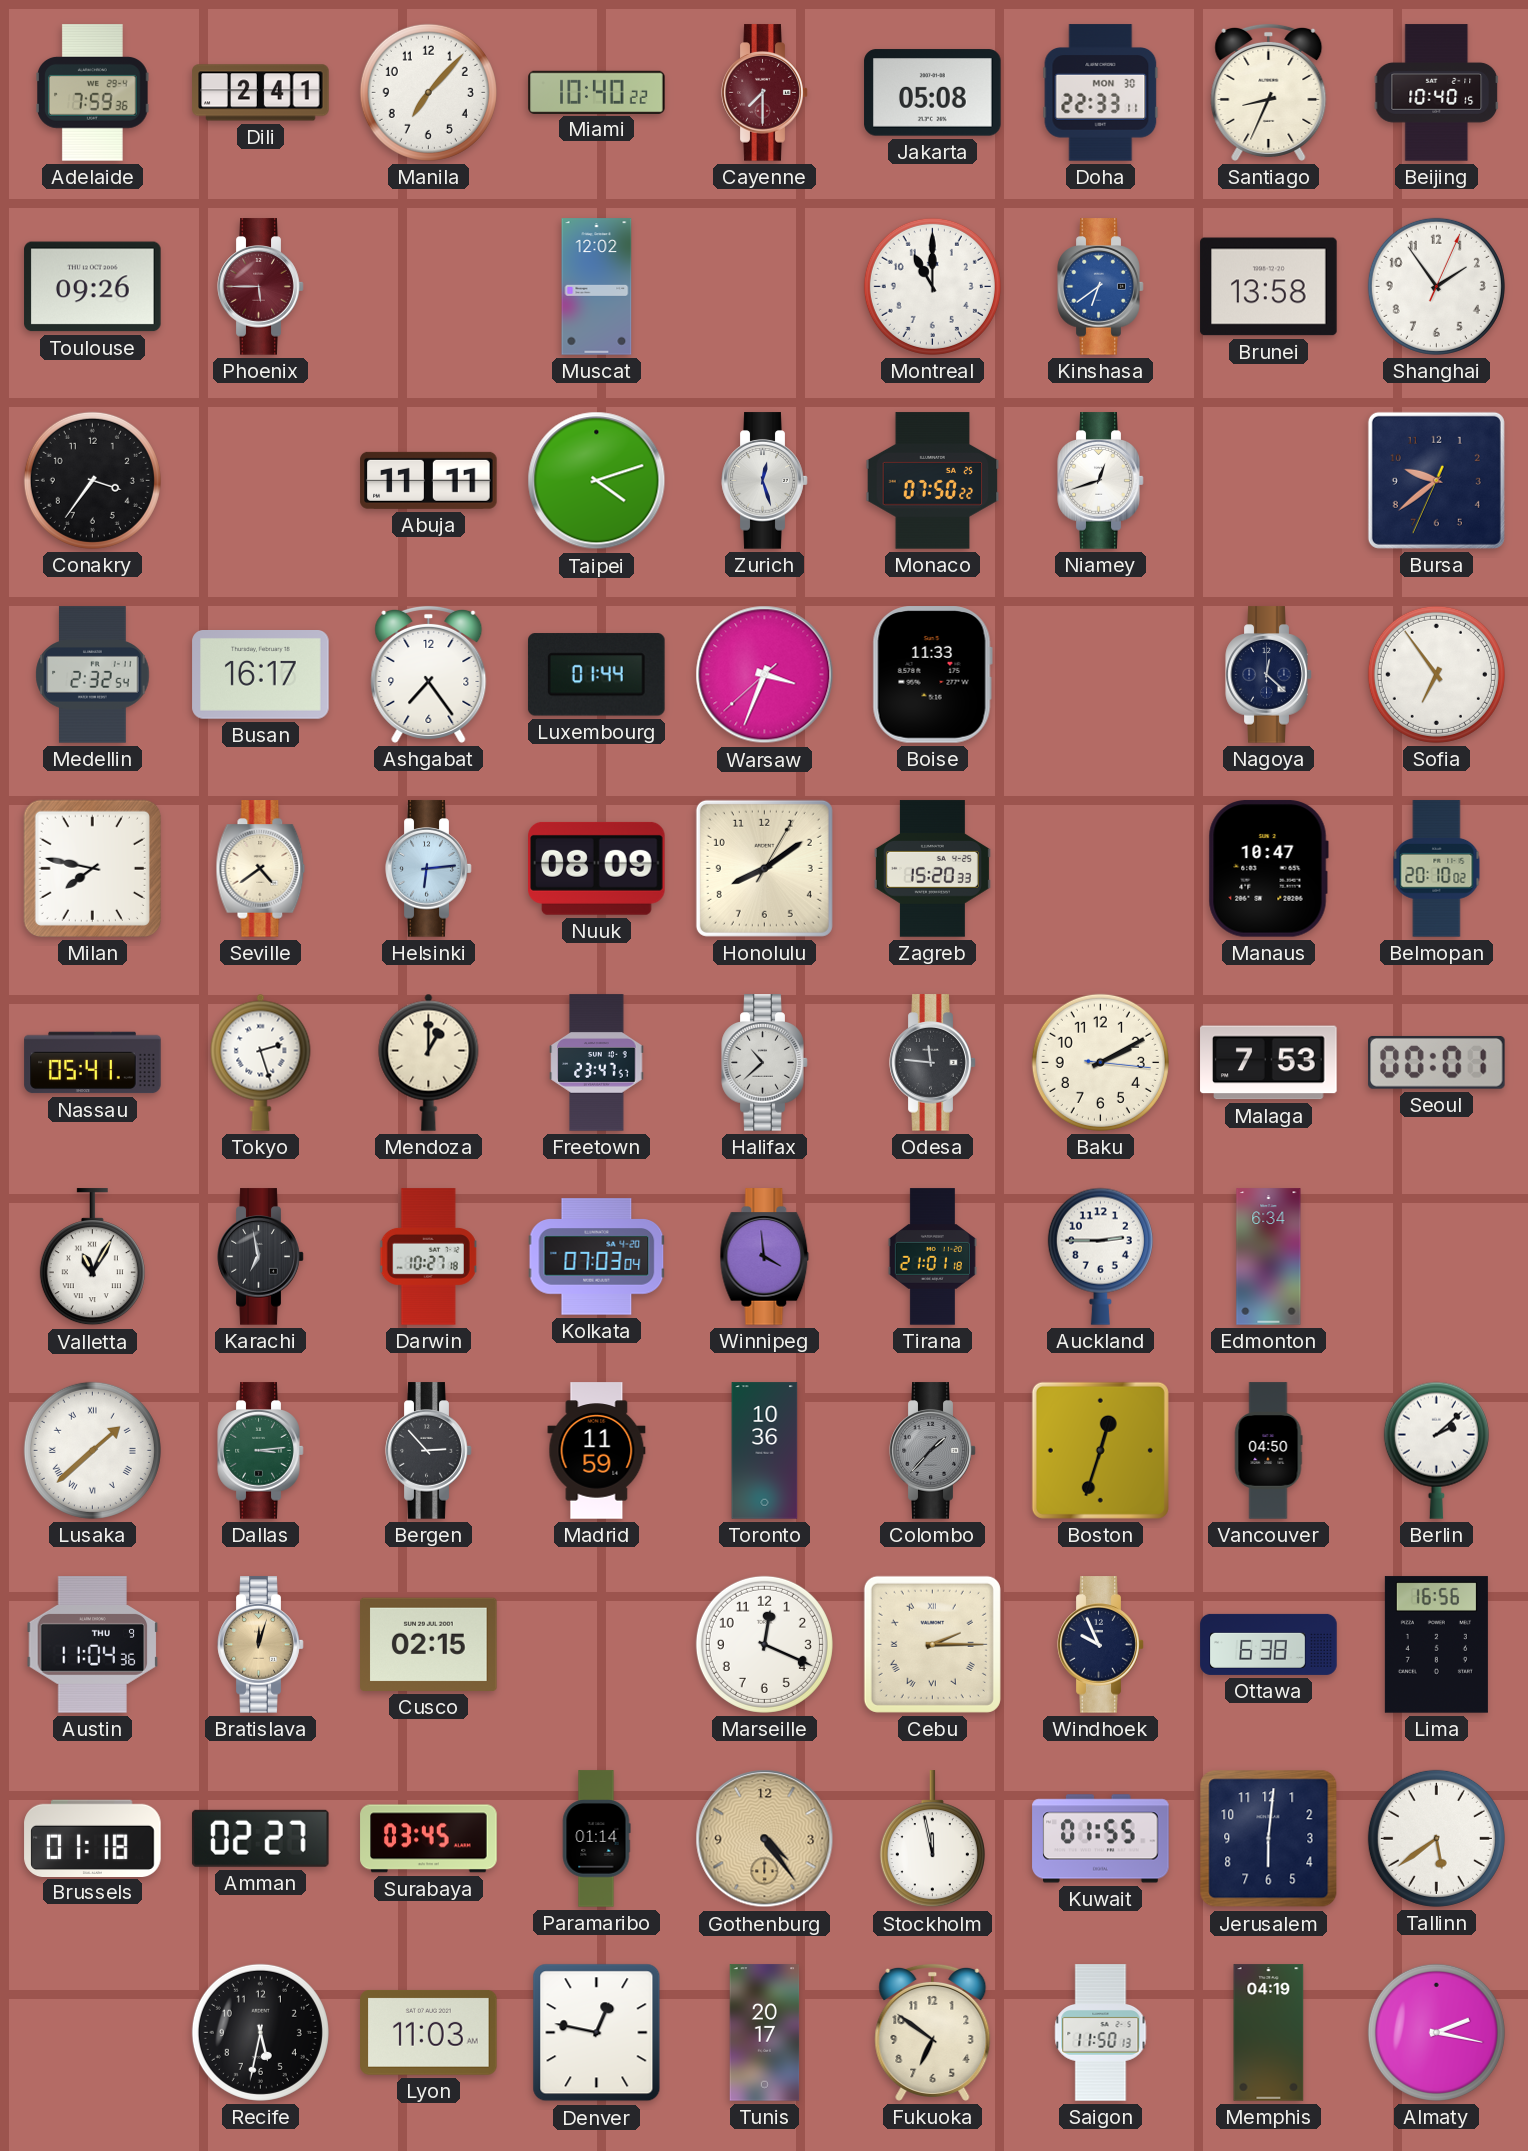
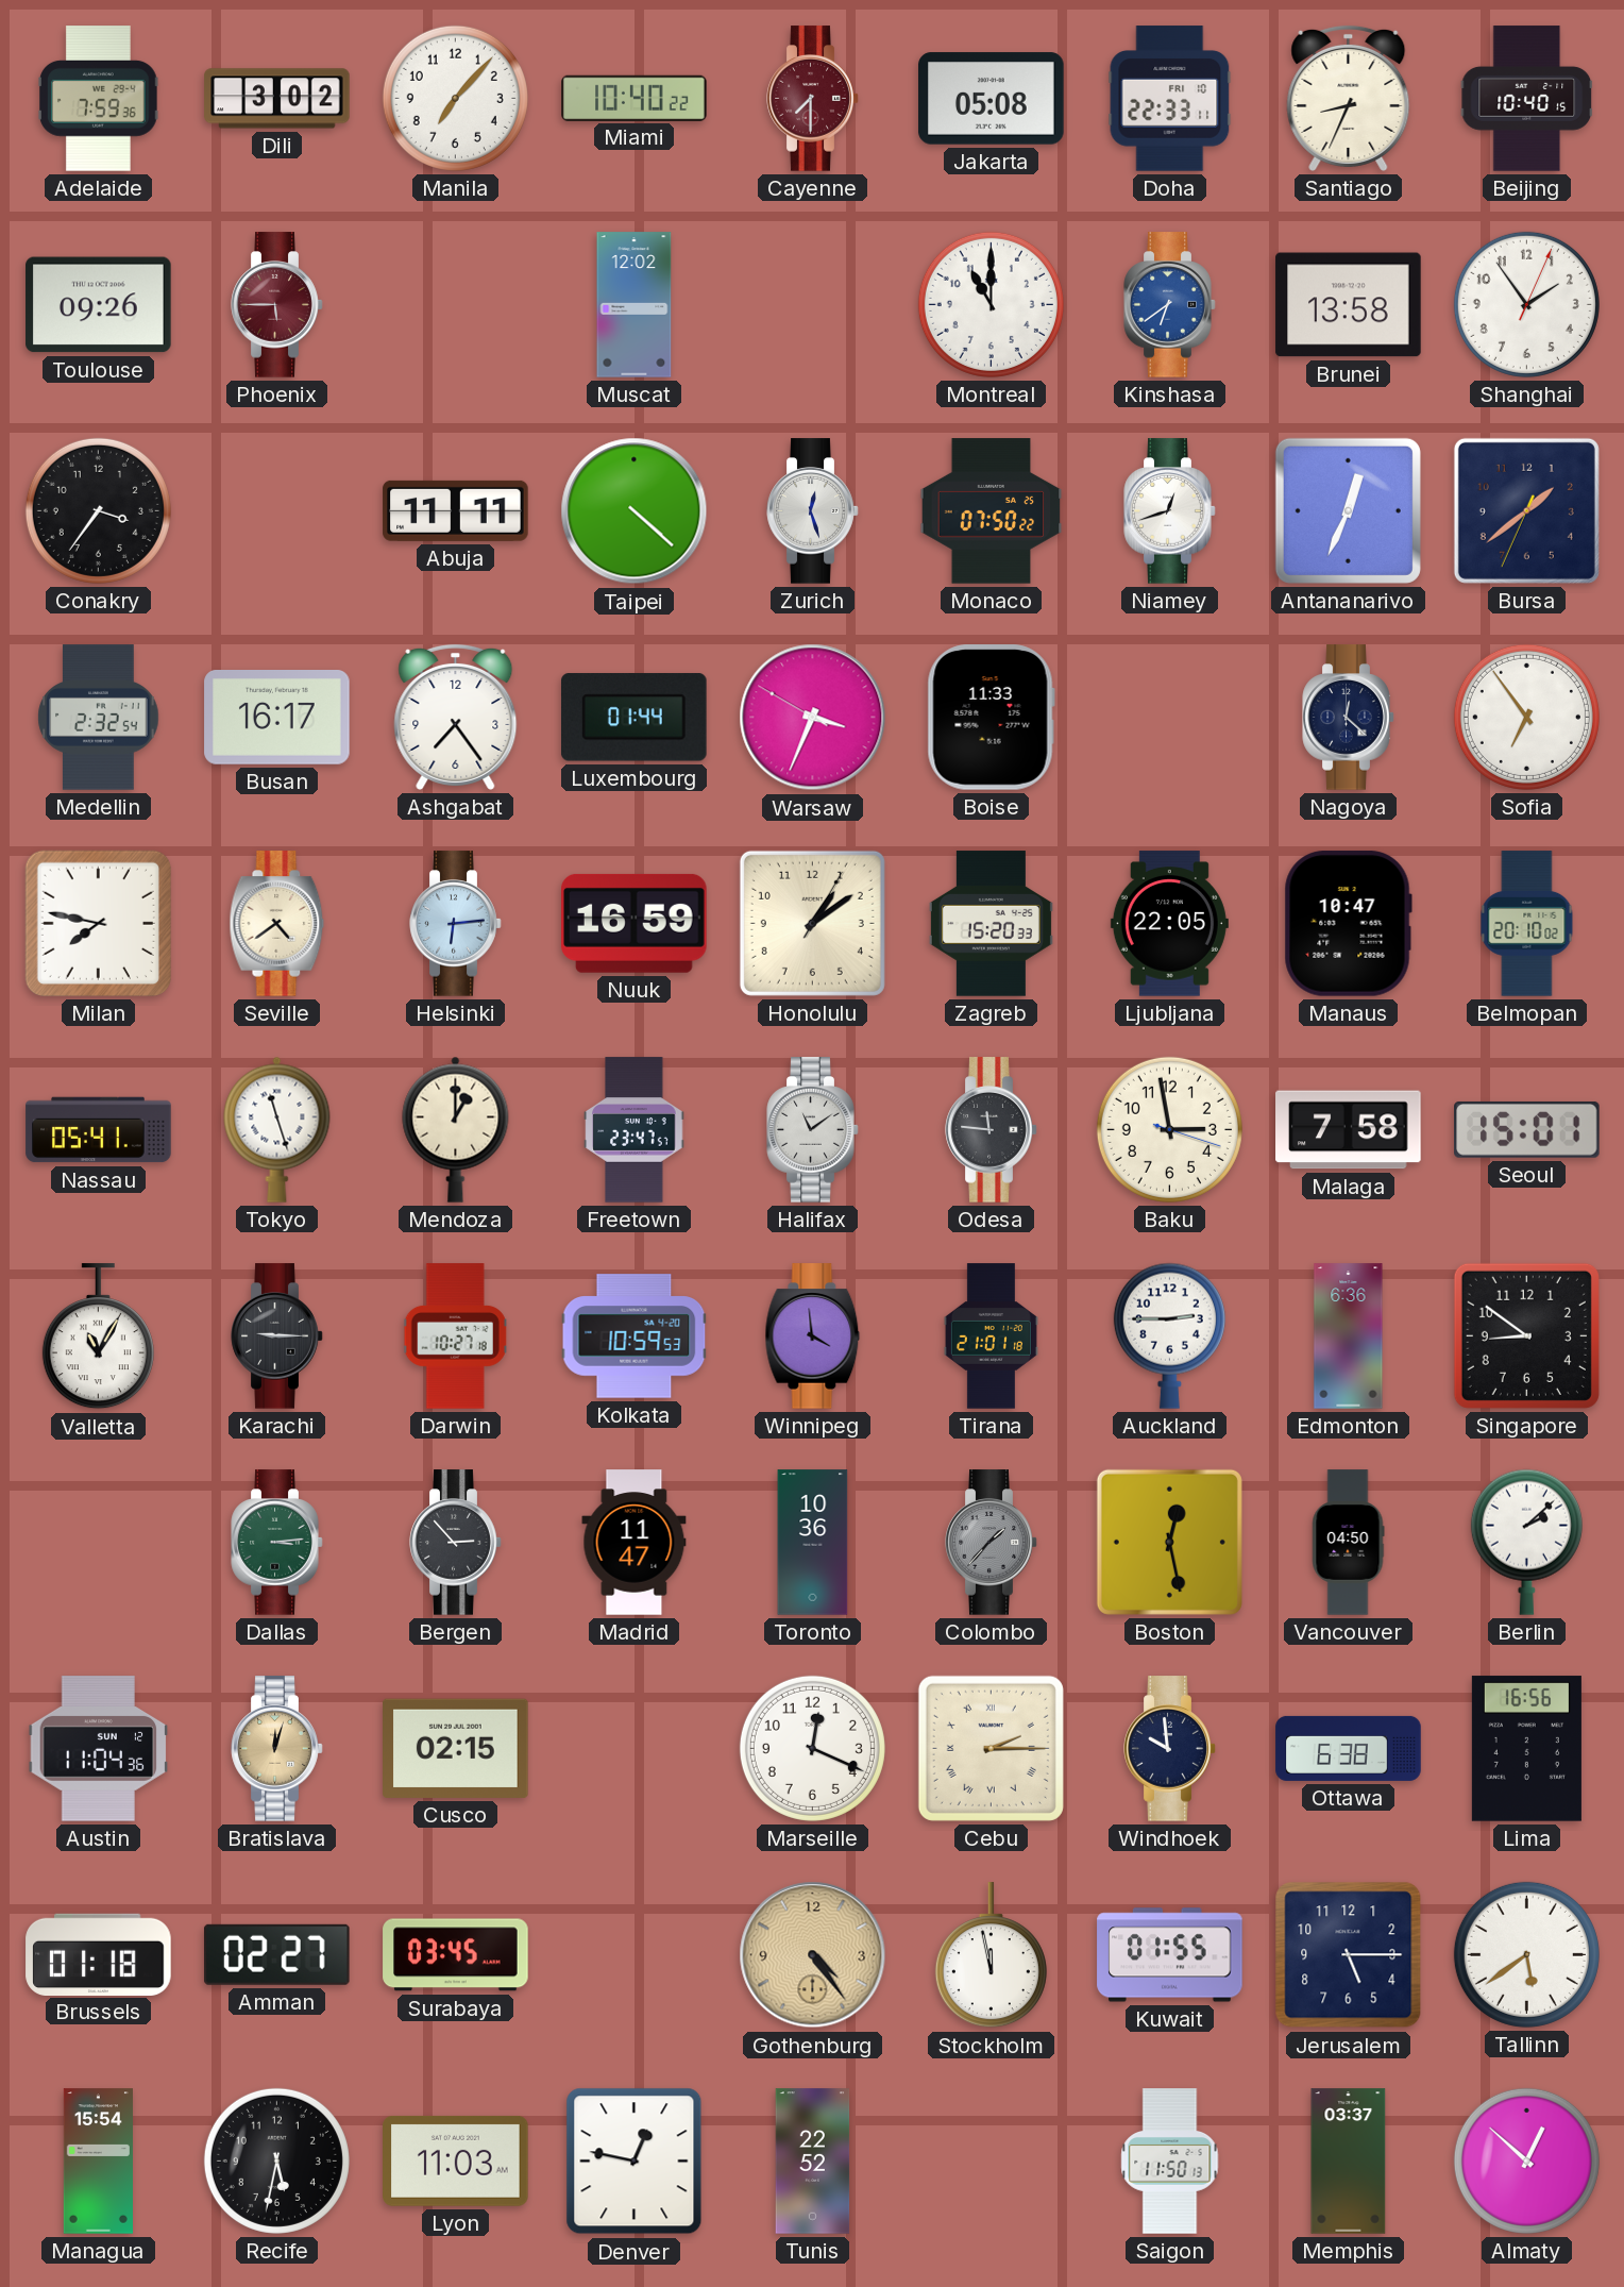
Dili: 2:41 -> 3:02 (277, 99)
Doha date: MON 30 -> FRI 10 (1170, 99)
Taipei: 4:12 -> 4:22 (635, 511)
Antananarivo: none -> 12:34 (1348, 510)
Bursa: 9:38 -> 1:38 (1526, 510)
Warsaw: 3:33:38 -> 3:33:50 (813, 718)
Nuuk: 08:09 -> 16:59 (635, 923)
Honolulu: 8:09 -> 1:09 (812, 923)
Ljubljana: none -> 22:05 (1169, 924)
Tokyo: 2:27 -> 11:27 (277, 1129)
Halifax: 10:38 -> 11:09 (813, 1130)
Baku: 2:10 -> 2:58 (1169, 1129)
Malaga: 7:53 -> 7:58 (1349, 1130)
Seoul: 00:01 -> 15:01 (1527, 1130)
Karachi: 6:58 -> 9:15 (277, 1336)
Kolkata: 07:03 -> 10:59 (635, 1336)
Edmonton: 6:34 -> 6:36 (1349, 1336)
Singapore: none -> 8:51 (1526, 1335)
Lusaka: 1:38 -> none (92, 1450)
Madrid: 11:59 -> 11:47 (635, 1543)
Boston: 12:33 -> 12:28 (1169, 1542)
Austin date: THU 9 -> SUN 12 (99, 1749)
Windhoek: 9:56 -> 9:59 (1170, 1749)
Paramaribo: 01:14 -> none (596, 1839)
Jerusalem: 6:01 -> 5:15 (1349, 1955)
Managua: none -> 15:54 (98, 2162)
Tunis: 20:17 -> 22:52 (813, 2162)
Fukuoka: 6:51 -> none (933, 2032)
Memphis: 04:19 -> 03:37 (1349, 2162)
Almaty: 2:17 -> 12:52 (1526, 2160)
